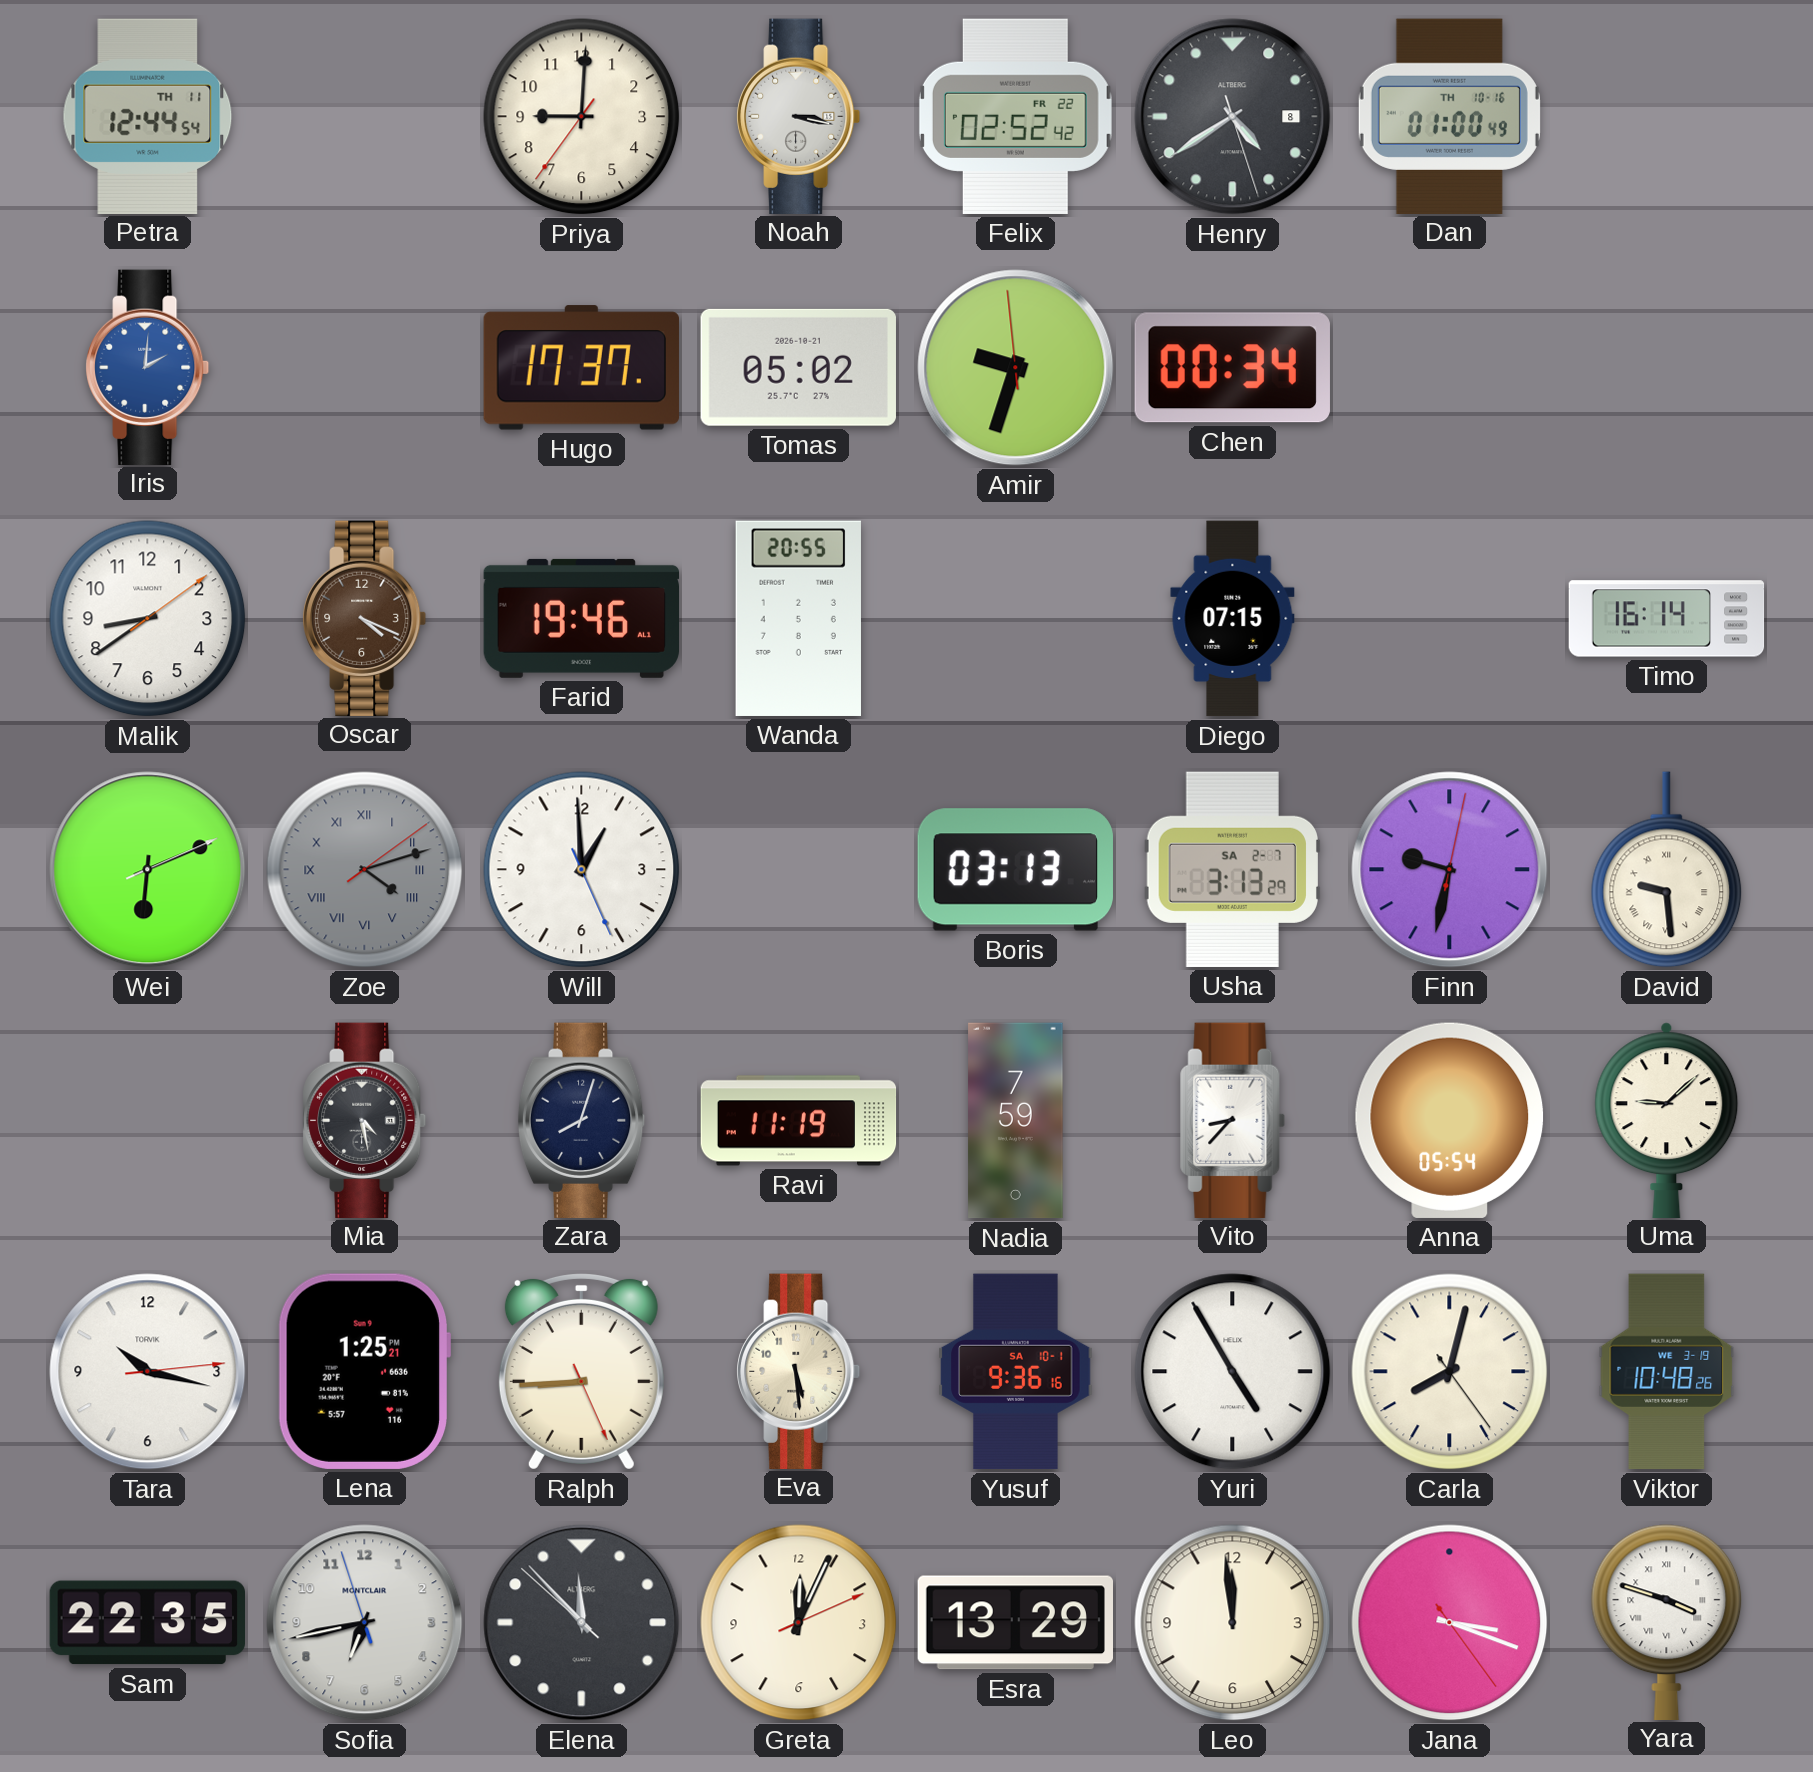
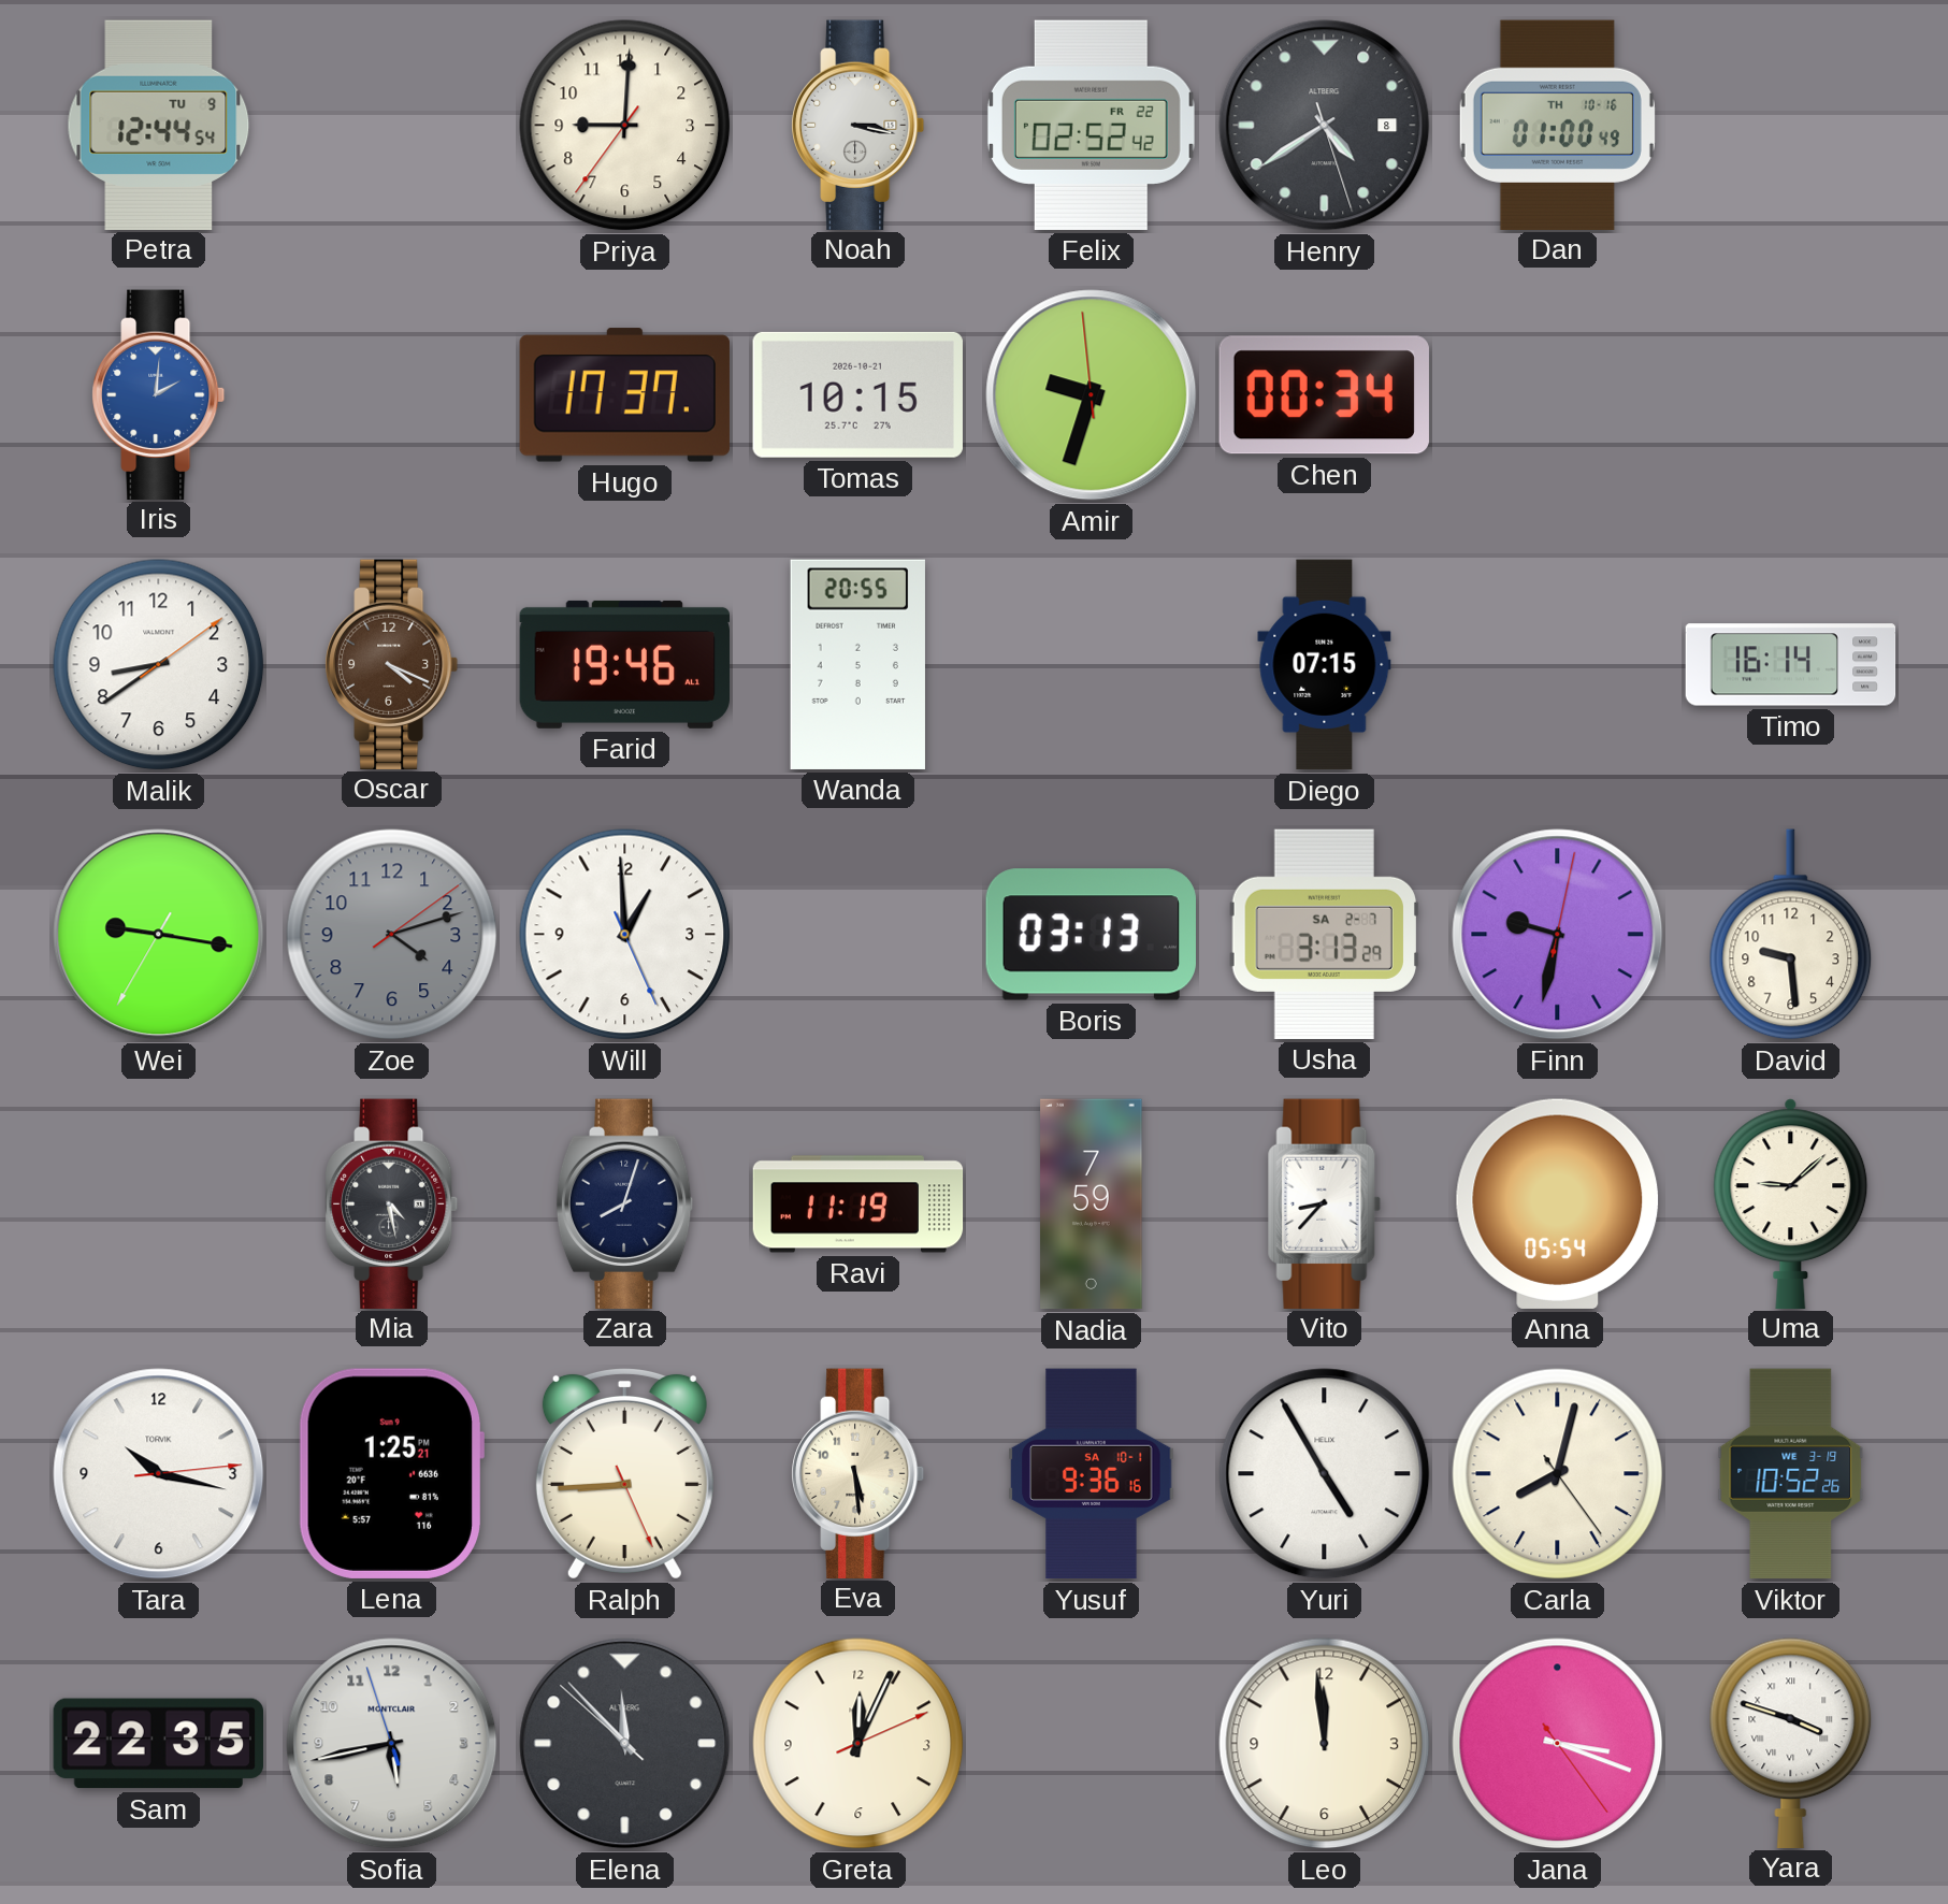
Petra date: TH 11 -> TU 9 (159, 125)
Tomas: 05:02 -> 10:15 (857, 394)
Wei: 6:11 -> 9:16 (159, 935)
Zoe numerals: Roman -> Arabic (392, 935)
David numerals: Roman -> Arabic (1791, 935)
Viktor: 10:48 -> 10:52 (1791, 1474)
Sofia: 6:42 -> 5:42 (392, 1744)
Esra: 13:29 -> none (1015, 1623)
